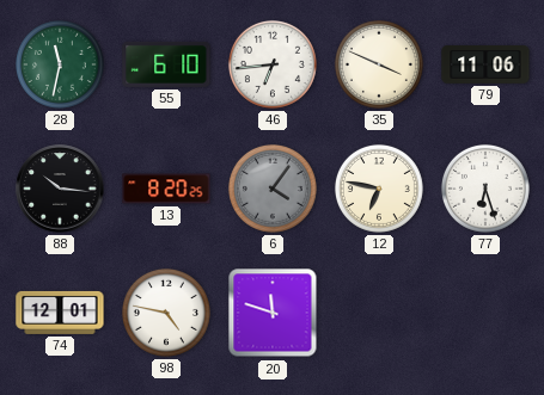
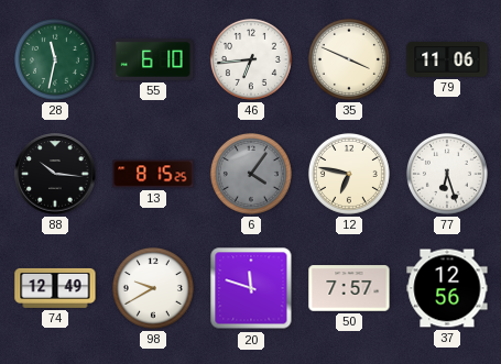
13: 8:20 -> 8:15 (153, 174)
74: 12:01 -> 12:49 (55, 288)
98: 4:47 -> 9:40 (153, 288)
50: none -> 7:57 (349, 288)
37: none -> 12:56 (447, 288)
